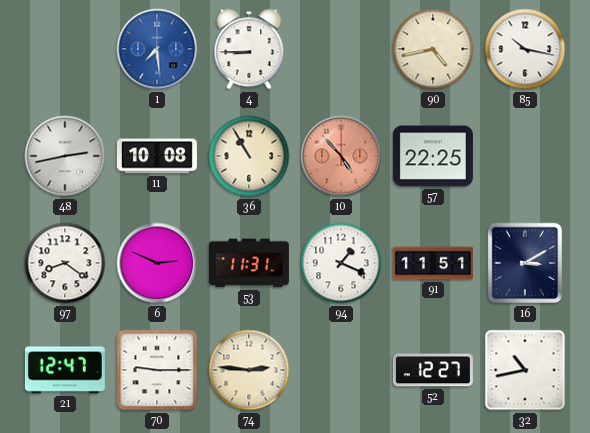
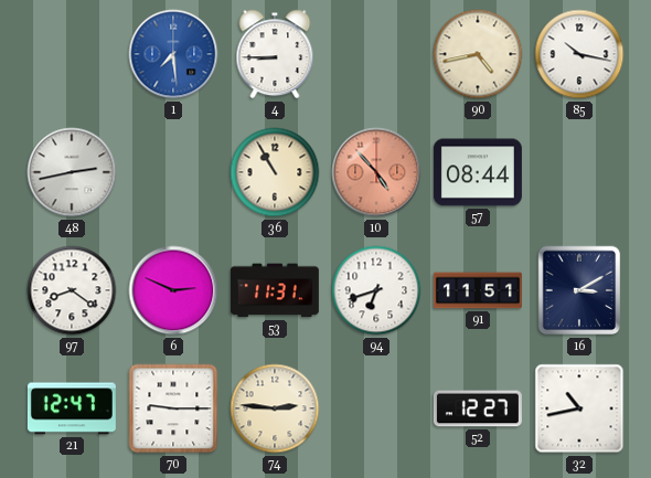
11: 10:08 -> none (157, 156)
57: 22:25 -> 08:44 (478, 172)
94: 1:19 -> 6:42 (376, 290)
